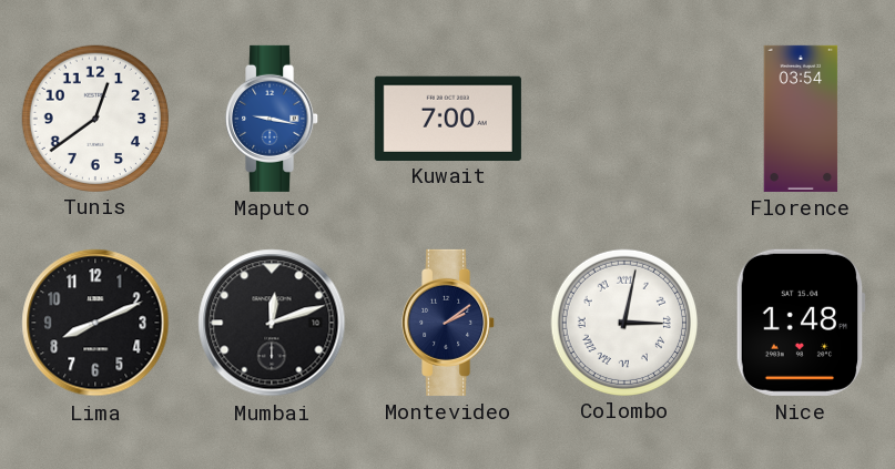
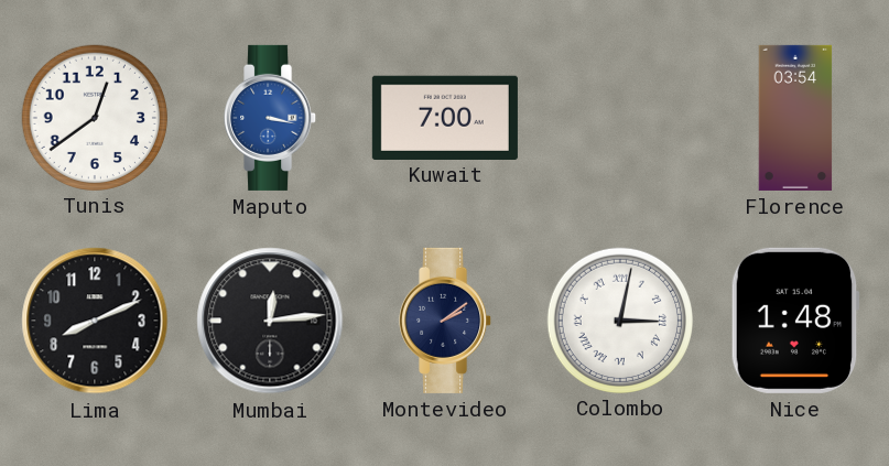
Maputo: 9:17 -> 3:17 (271, 118)
Mumbai: 12:12 -> 12:14 (270, 321)
